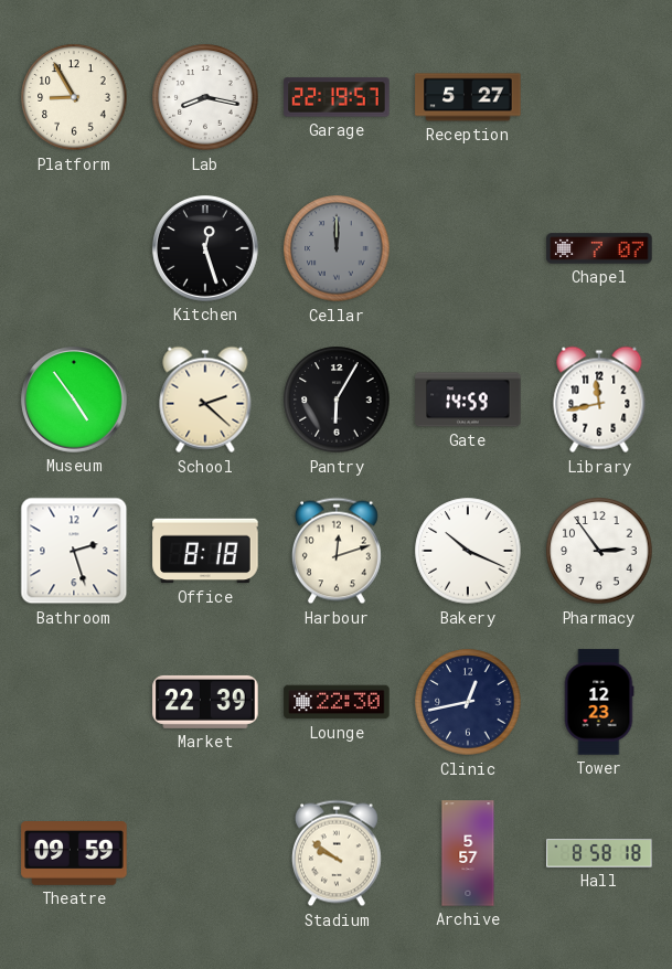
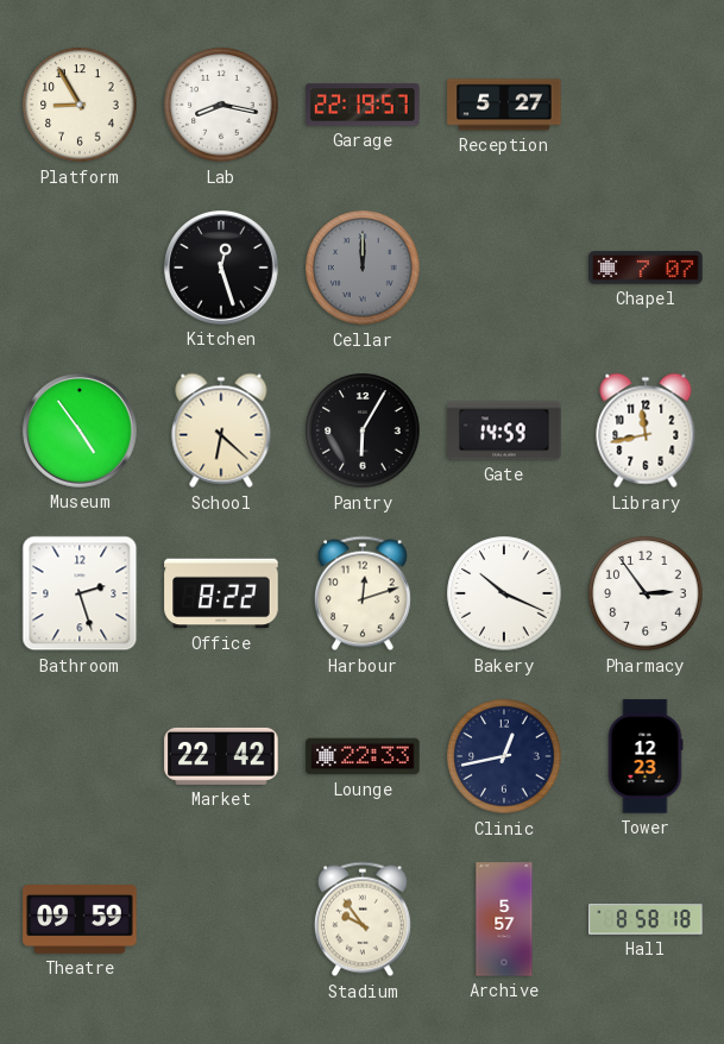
School: 2:22 -> 6:22 (221, 430)
Office: 8:18 -> 8:22 (221, 593)
Market: 22:39 -> 22:42 (221, 756)
Lounge: 22:30 -> 22:33 (363, 756)
Stadium: 9:51 -> 9:54 (363, 919)
